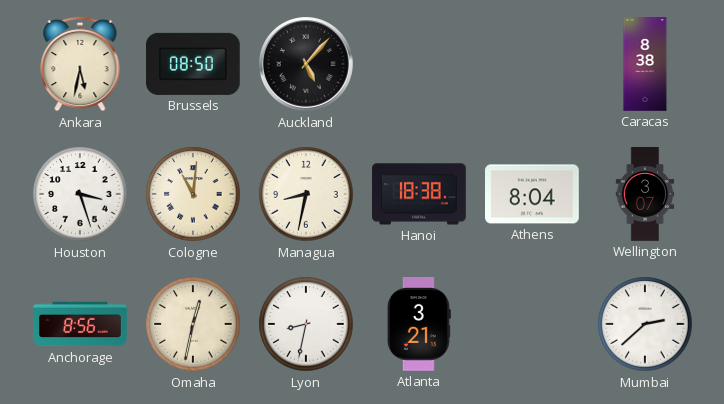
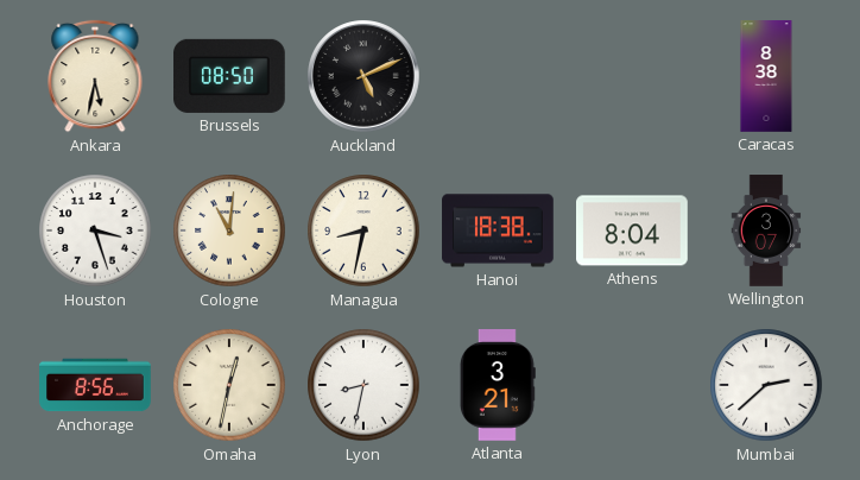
Auckland: 5:07 -> 5:11 (363, 76)
